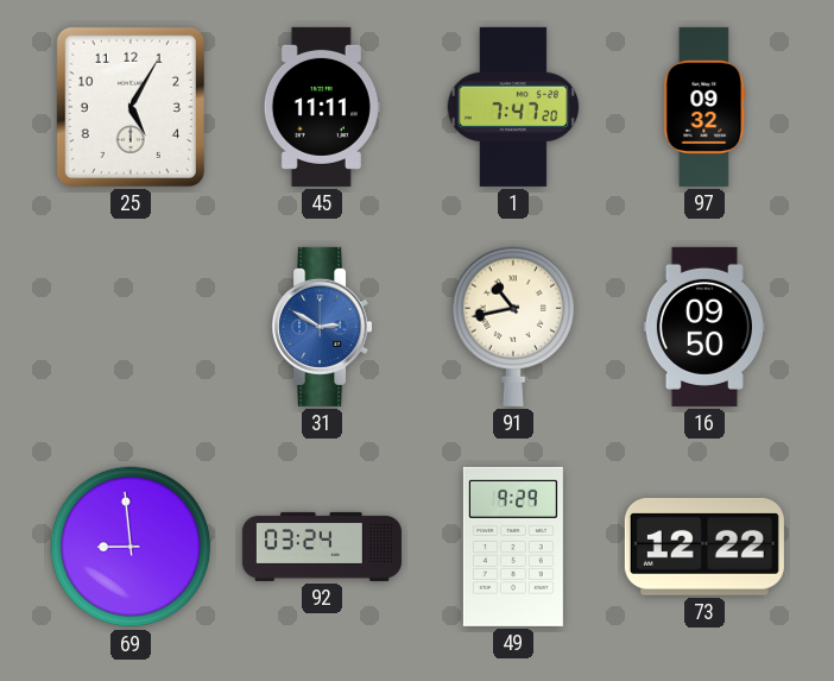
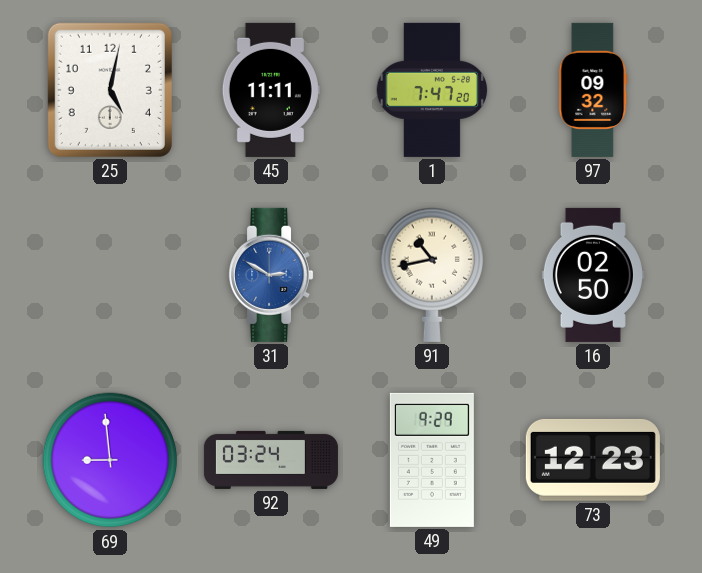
25: 5:05 -> 5:02 (110, 90)
16: 09:50 -> 02:50 (593, 275)
73: 12:22 -> 12:23 (593, 460)
